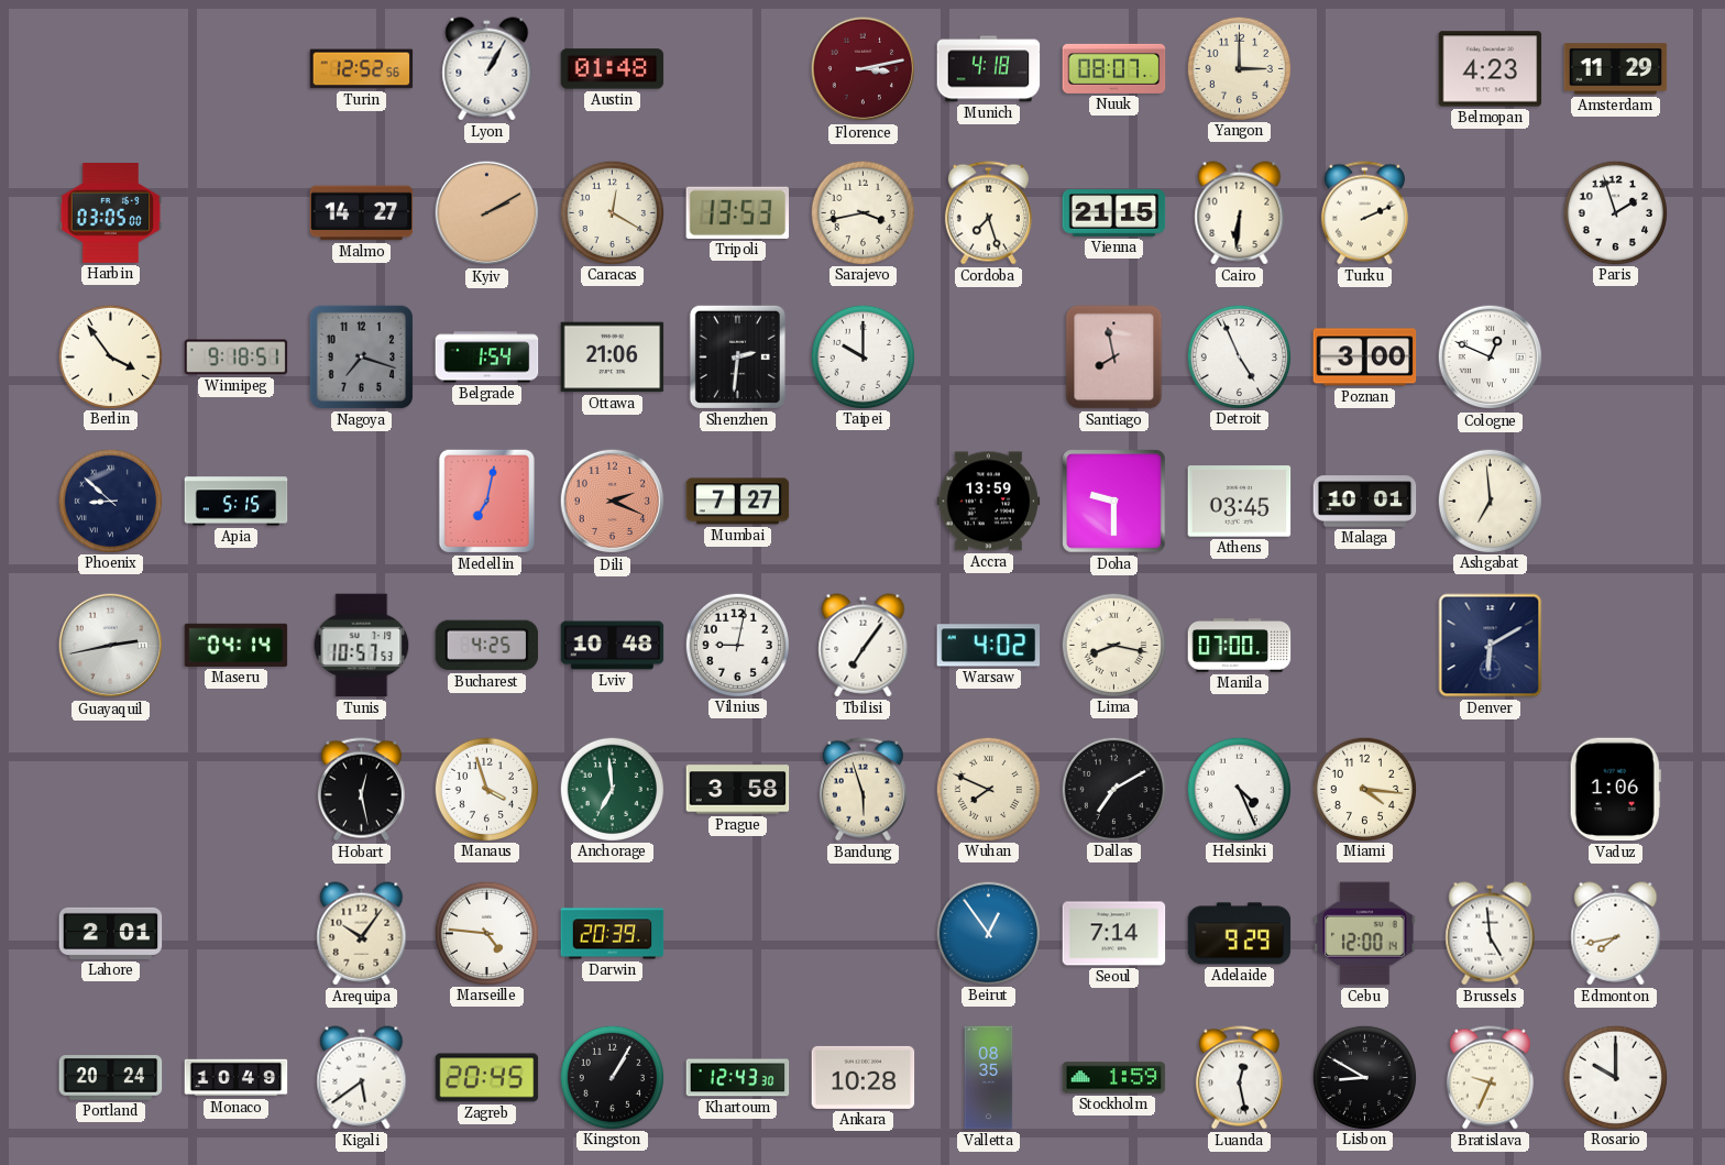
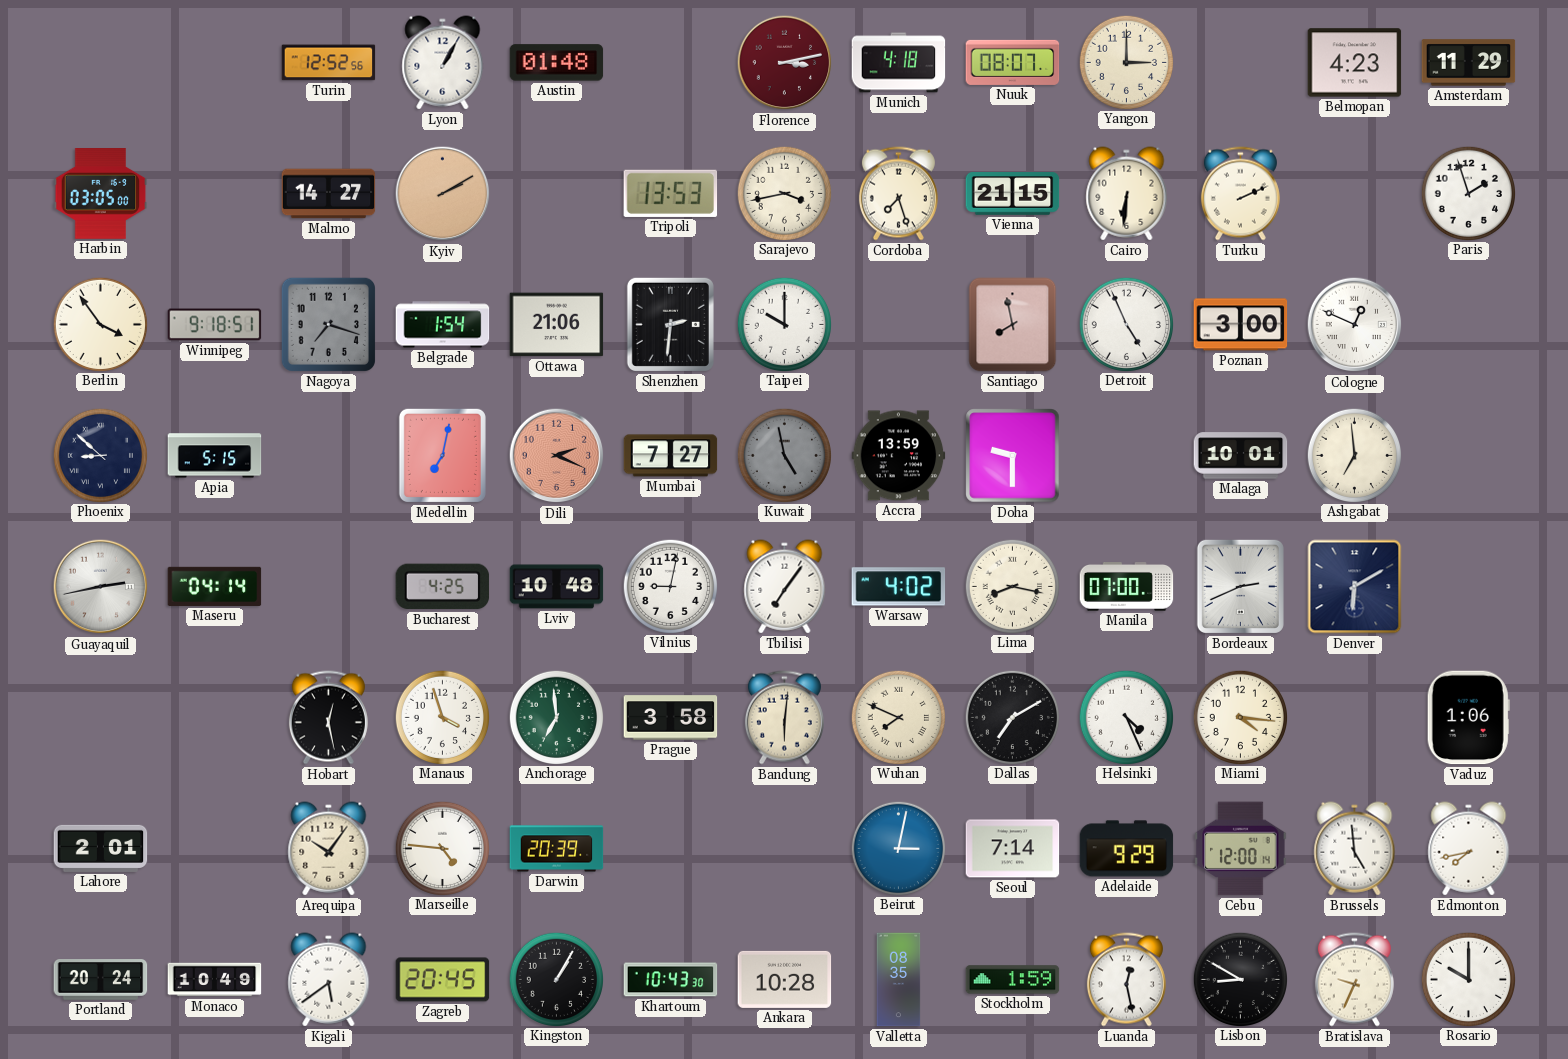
Caracas: 12:20 -> none (612, 212)
Kuwait: none -> 4:58 (784, 455)
Athens: 03:45 -> none (1240, 502)
Tunis: 10:57 -> none (362, 646)
Bordeaux: none -> 2:41 (1240, 586)
Bandung: 5:57 -> 6:01 (784, 718)
Beirut: 12:54 -> 3:02 (898, 848)
Khartoum: 12:43 -> 10:43 (671, 980)
